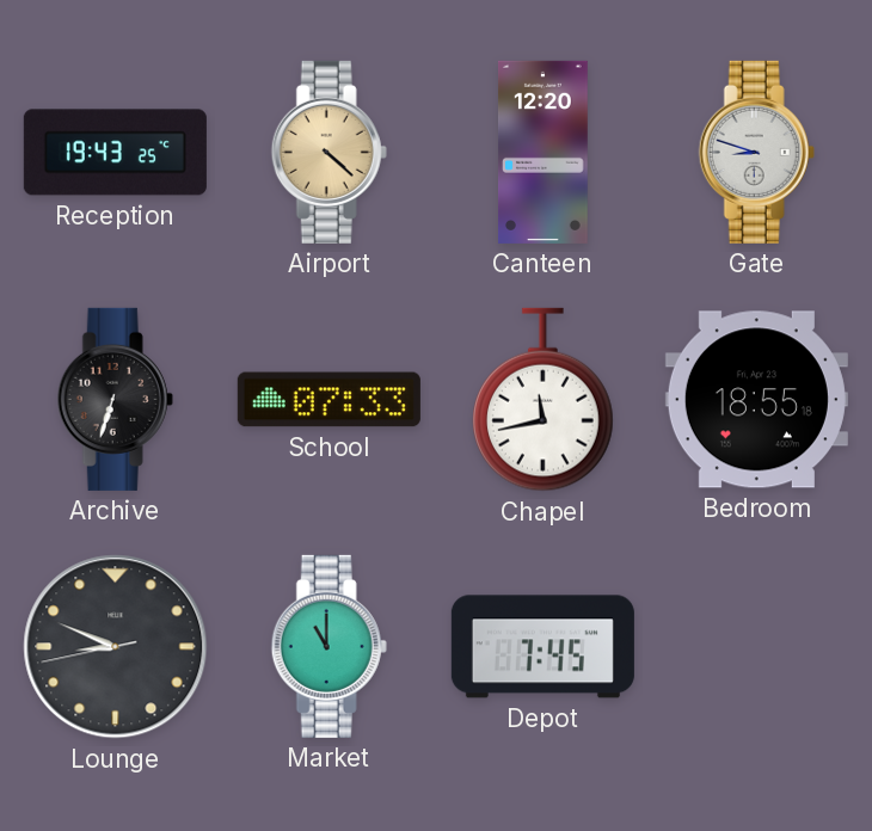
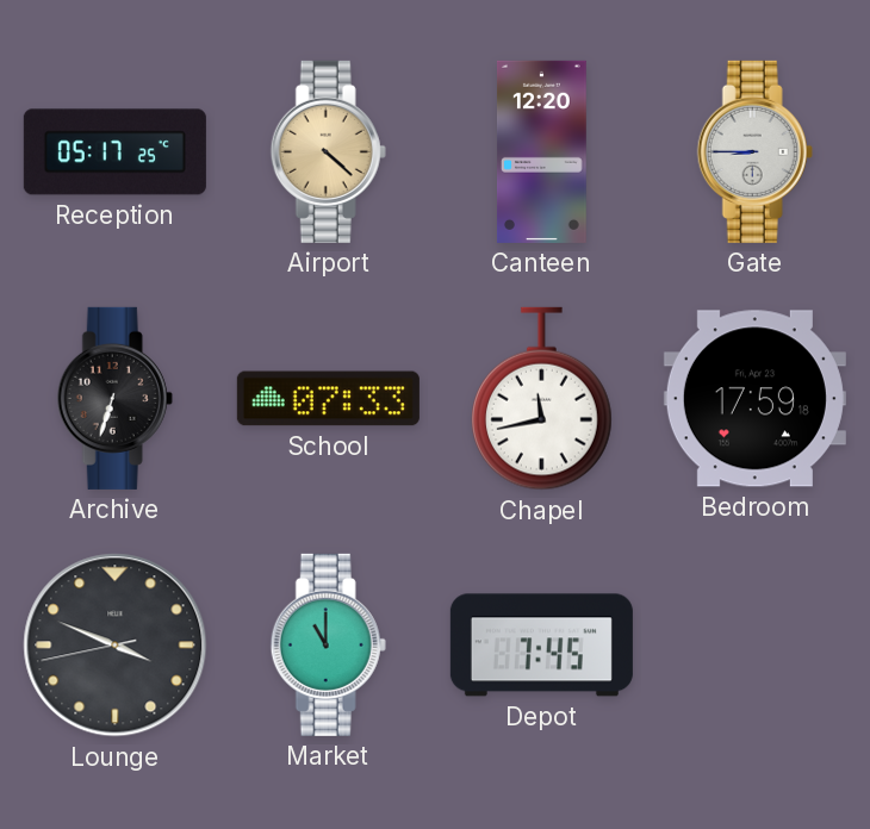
Reception: 19:43 -> 05:17 (114, 152)
Gate: 8:48 -> 8:45 (754, 151)
Bedroom: 18:55 -> 17:59 (754, 399)
Lounge: 8:48 -> 3:48 (116, 646)
